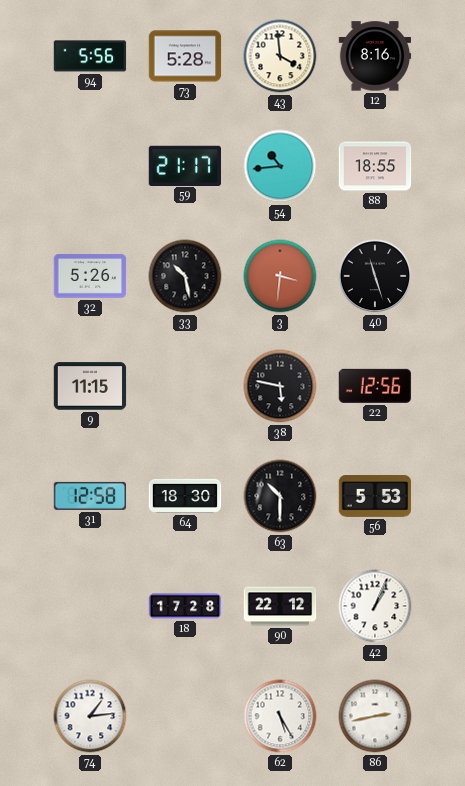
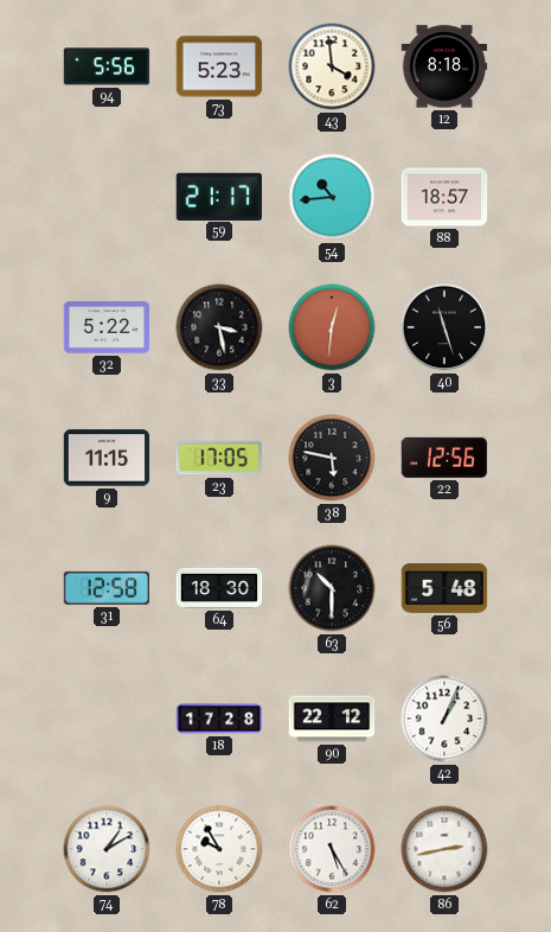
73: 5:28 -> 5:23 (219, 66)
12: 8:16 -> 8:18 (444, 66)
88: 18:55 -> 18:57 (444, 197)
32: 5:26 -> 5:22 (107, 327)
33: 10:28 -> 3:28 (219, 327)
3: 3:31 -> 12:31 (332, 327)
23: none -> 17:05 (219, 458)
56: 5:53 -> 5:48 (444, 588)
74: 1:14 -> 1:10 (107, 849)
78: none -> 9:55 (219, 849)
